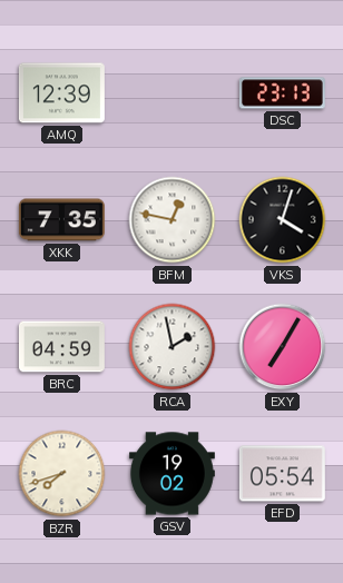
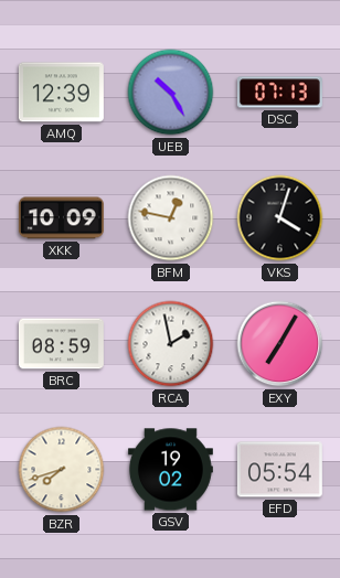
UEB: none -> 10:25 (171, 93)
DSC: 23:13 -> 07:13 (279, 93)
XKK: 7:35 -> 10:09 (61, 218)
BRC: 04:59 -> 08:59 (61, 344)
